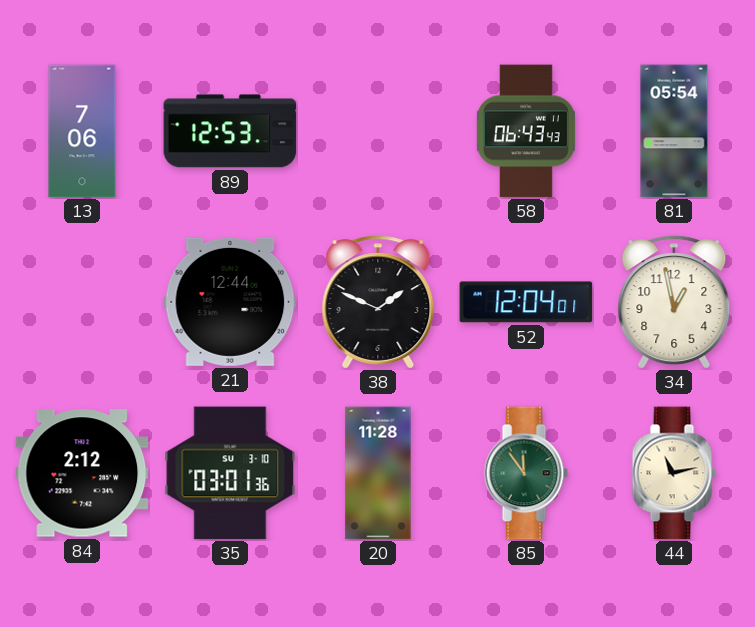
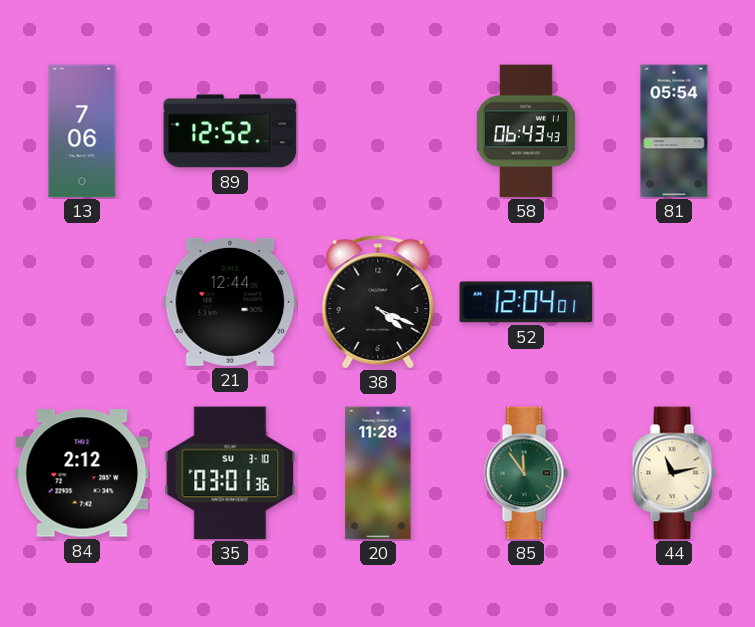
89: 12:53 -> 12:52 (230, 131)
38: 1:49 -> 4:19 (378, 302)
34: 12:58 -> none (674, 302)
